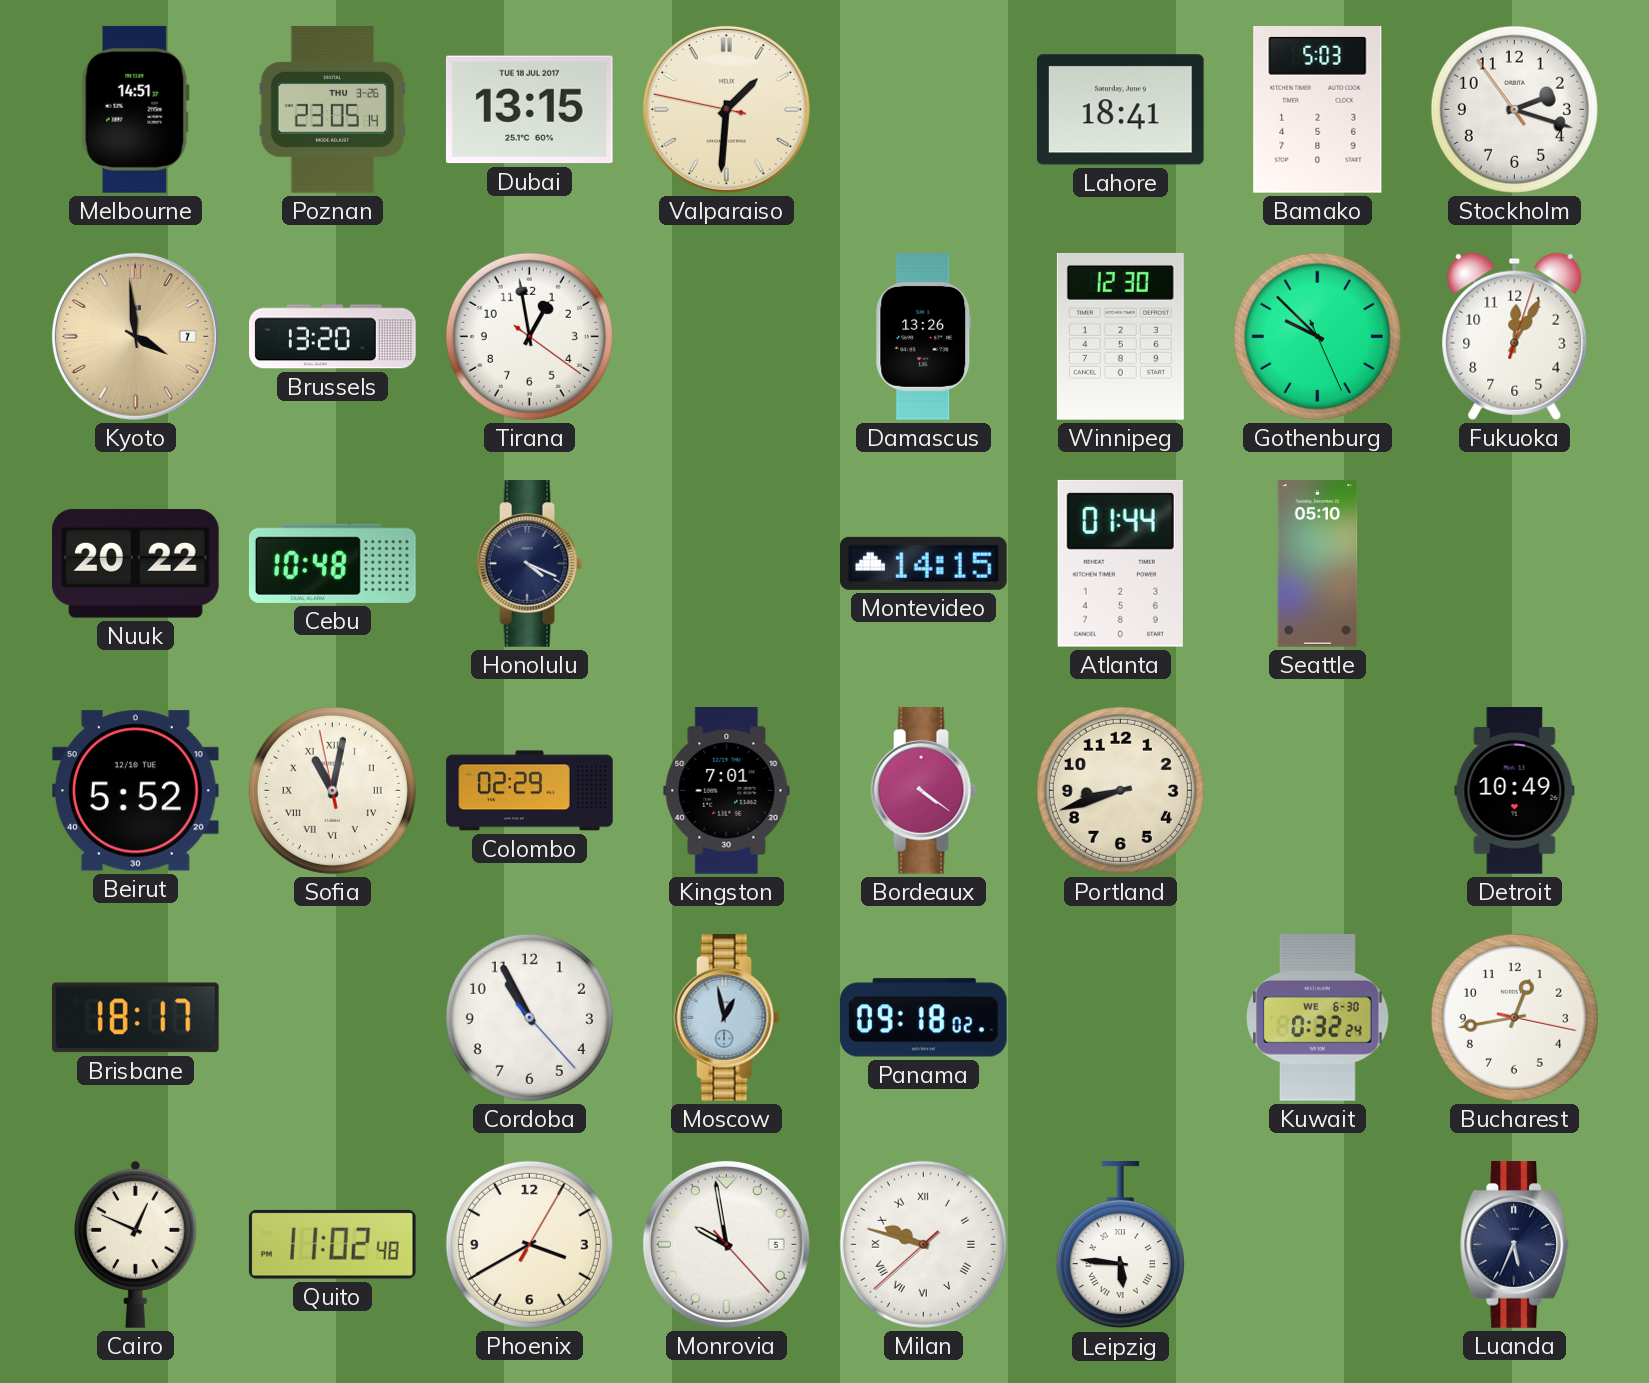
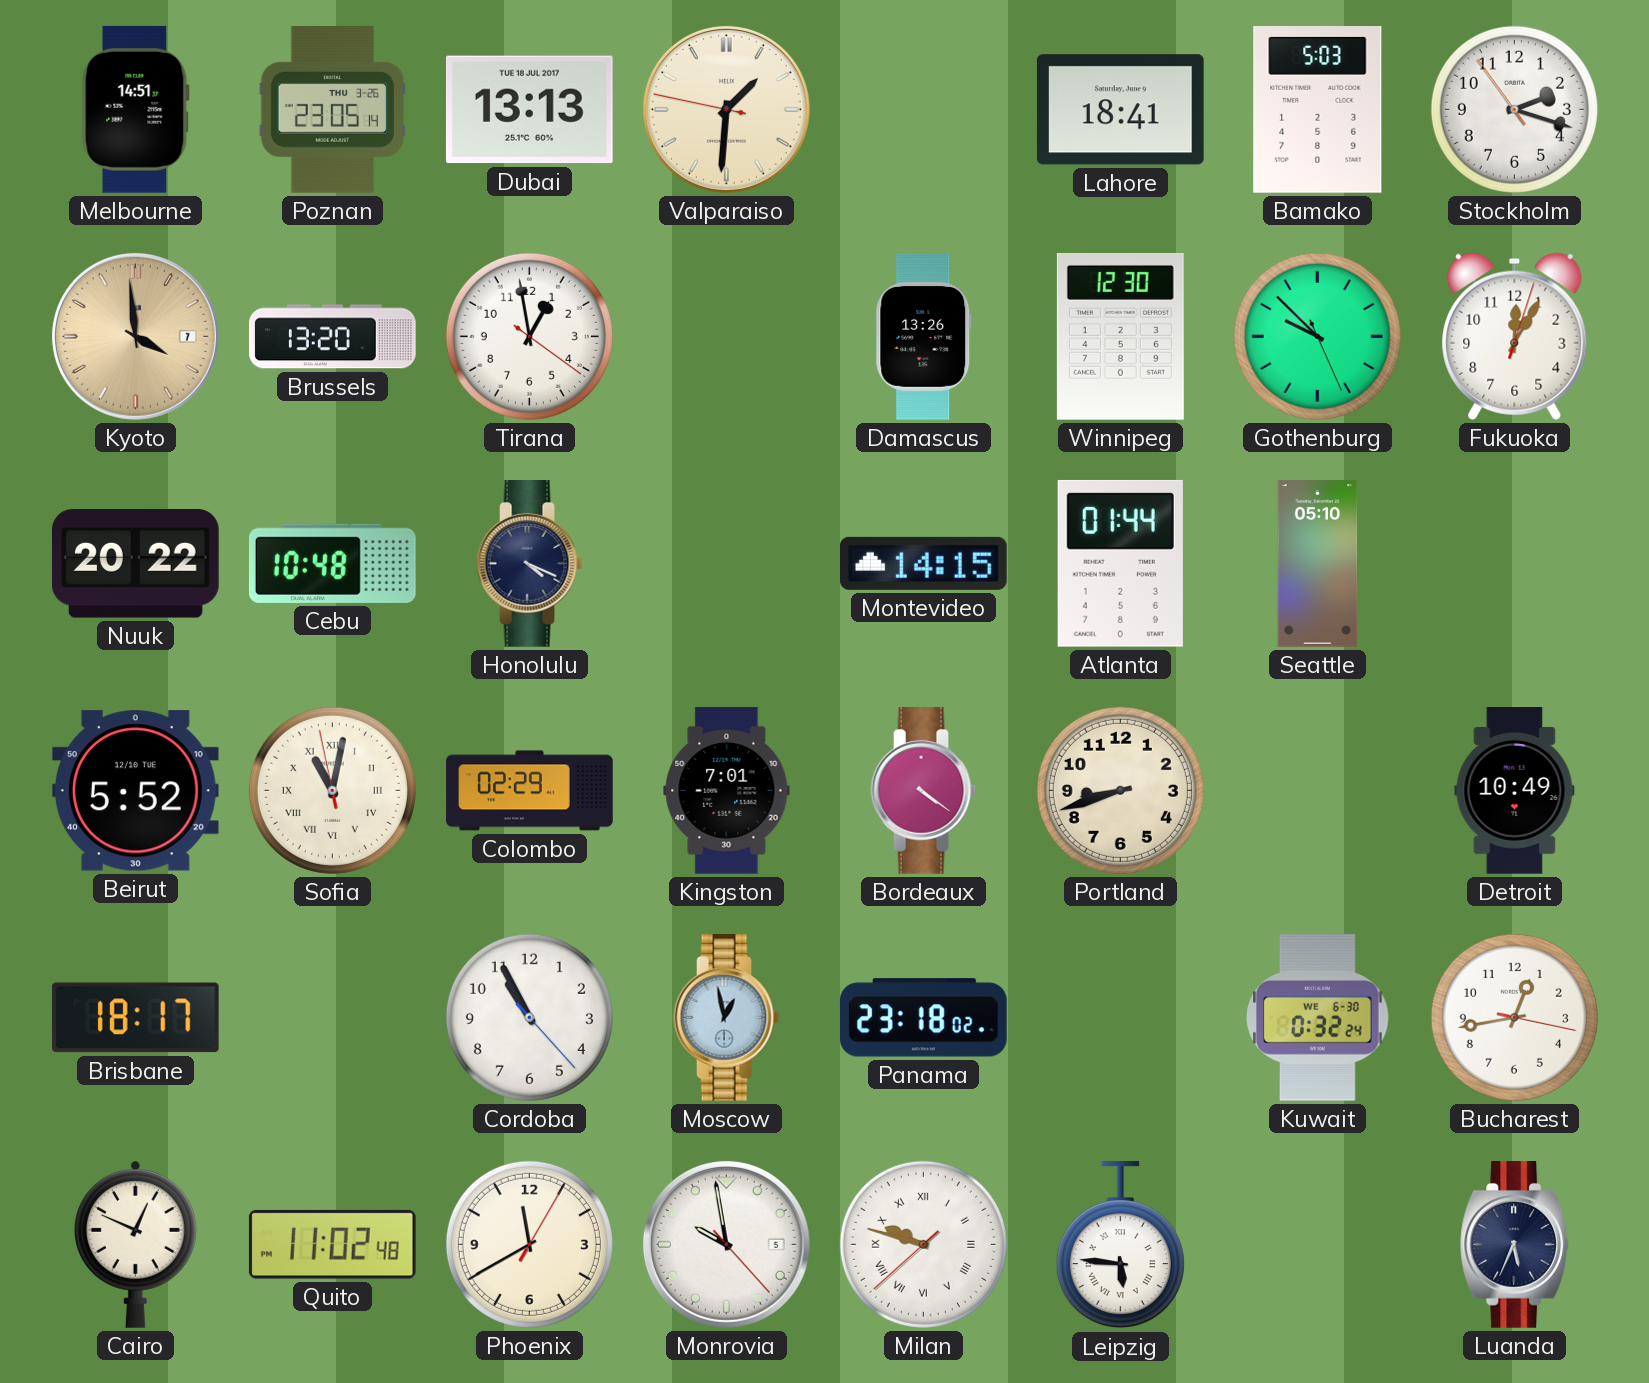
Dubai: 13:15 -> 13:13 (529, 110)
Panama: 09:18 -> 23:18 (923, 1018)
Phoenix: 3:40 -> 11:40 (529, 1244)
